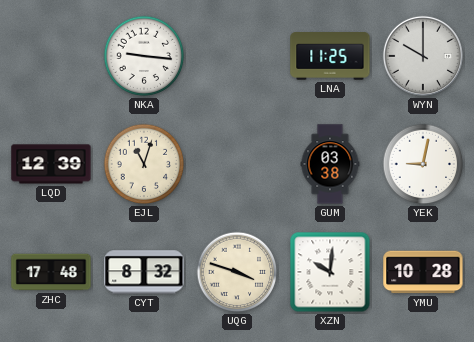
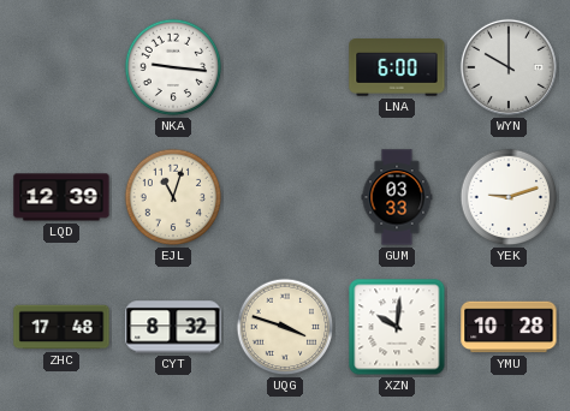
LNA: 11:25 -> 6:00 (397, 67)
GUM: 03:38 -> 03:33 (397, 197)
YEK: 9:02 -> 9:12 (509, 197)
